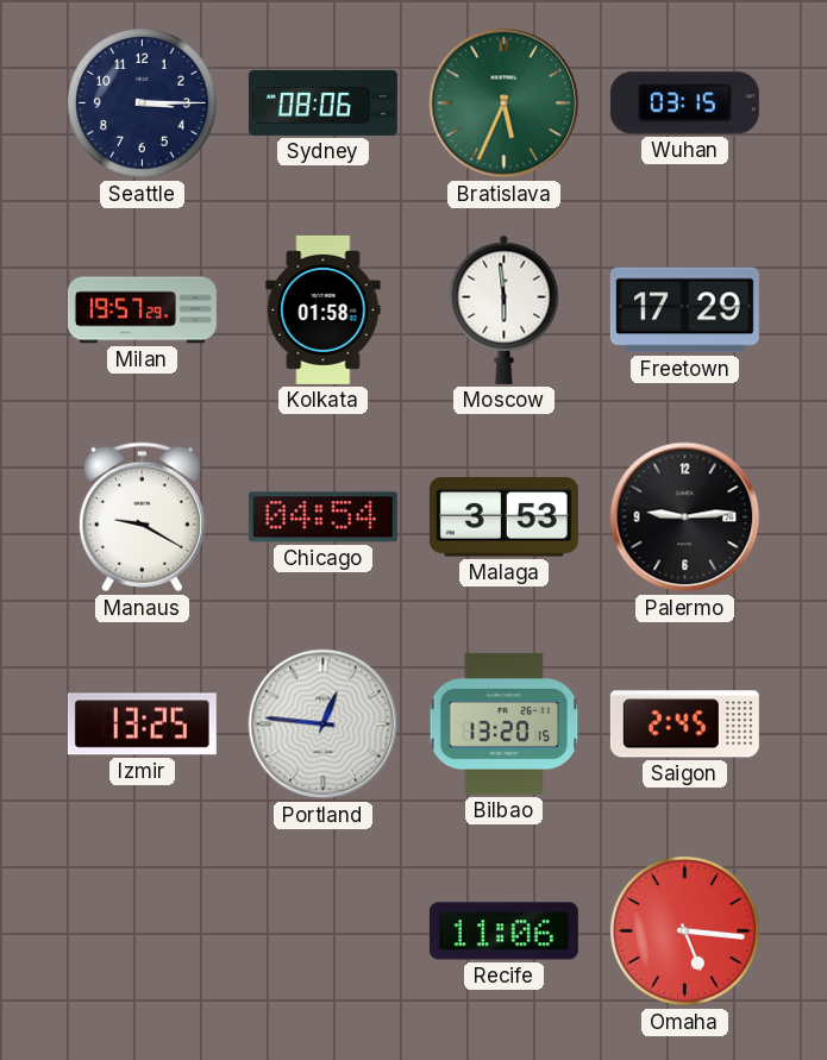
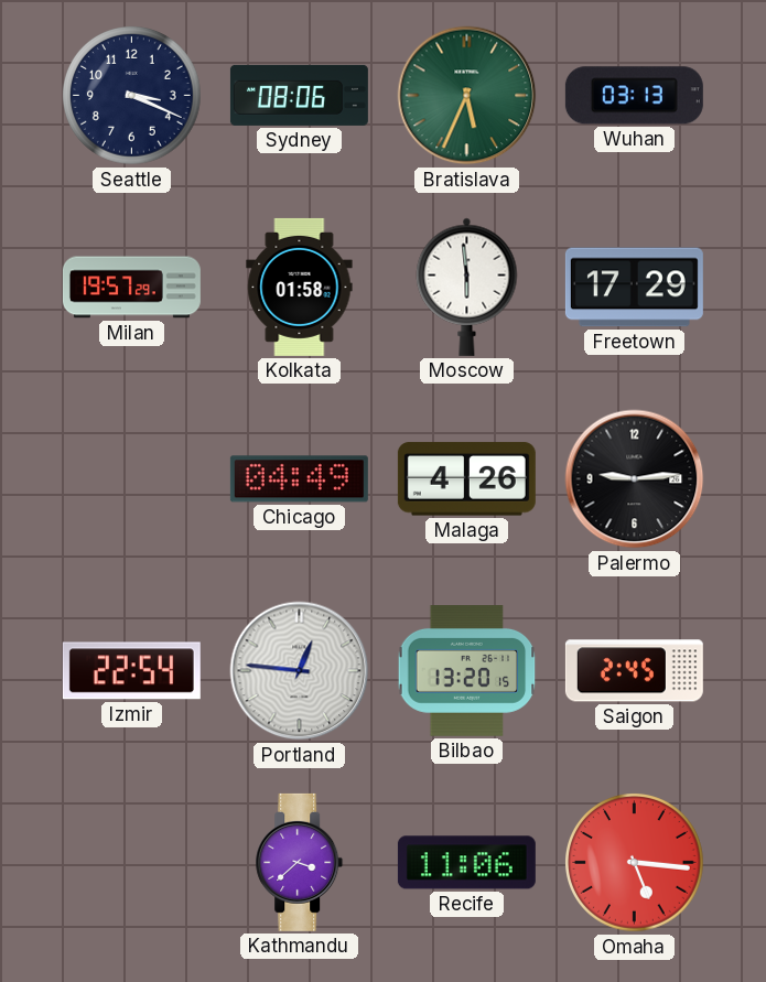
Seattle: 3:15 -> 3:19 (132, 96)
Wuhan: 03:15 -> 03:13 (634, 96)
Manaus: 9:20 -> none (142, 518)
Chicago: 04:54 -> 04:49 (299, 479)
Malaga: 3:53 -> 4:26 (466, 479)
Izmir: 13:25 -> 22:54 (131, 671)
Kathmandu: none -> 3:38 (300, 862)
